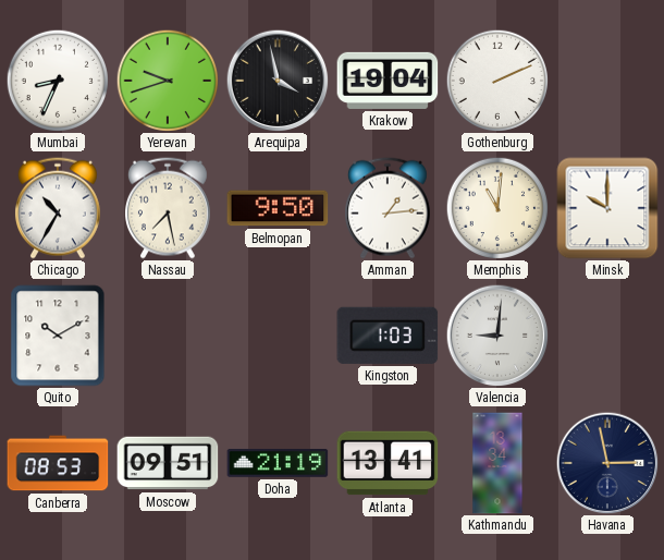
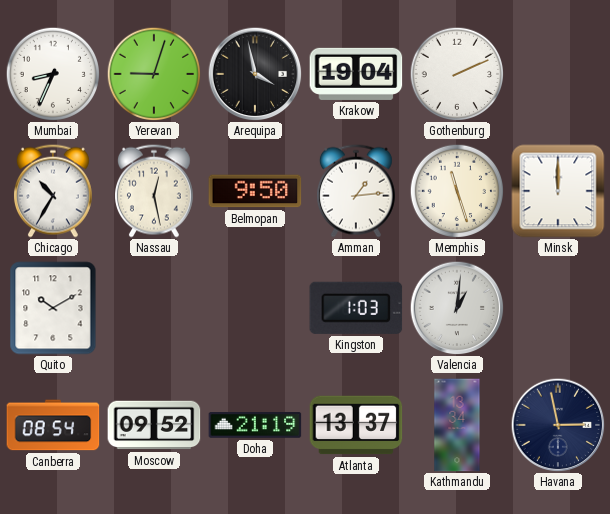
Yerevan: 9:42 -> 9:03 (154, 74)
Nassau: 7:28 -> 12:28 (154, 191)
Memphis: 11:01 -> 11:27 (457, 191)
Minsk: 10:00 -> 12:00 (558, 191)
Valencia: 9:01 -> 1:01 (457, 308)
Canberra: 08:53 -> 08:54 (53, 425)
Moscow: 09:51 -> 09:52 (154, 425)
Atlanta: 13:41 -> 13:37 (356, 425)
